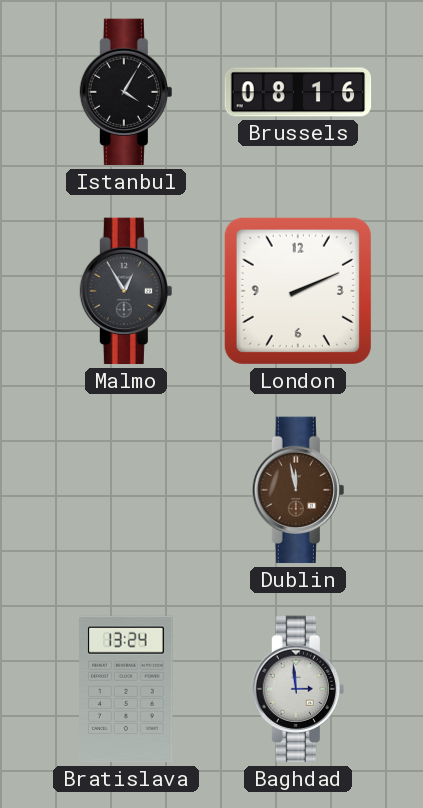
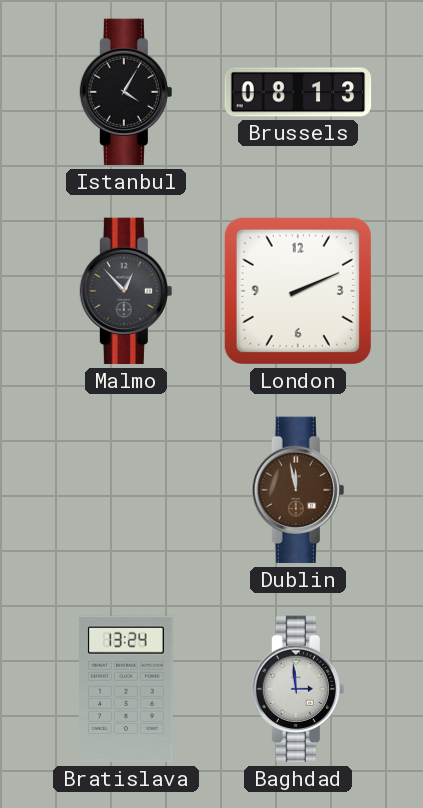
Brussels: 08:16 -> 08:13 (298, 92)
Malmo: 12:55 -> 12:53 (126, 291)
